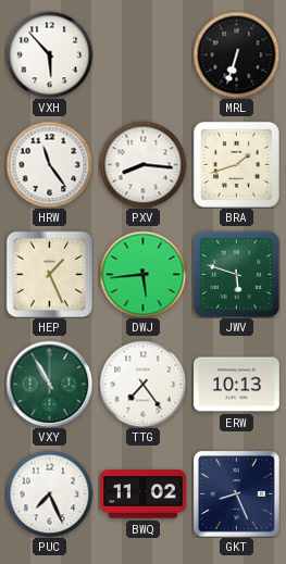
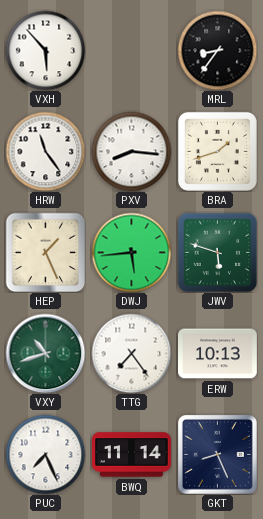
MRL: 6:33 -> 8:36 (217, 50)
VXY: 10:55 -> 10:42 (45, 353)
BWQ: 11:02 -> 11:14 (132, 455)
